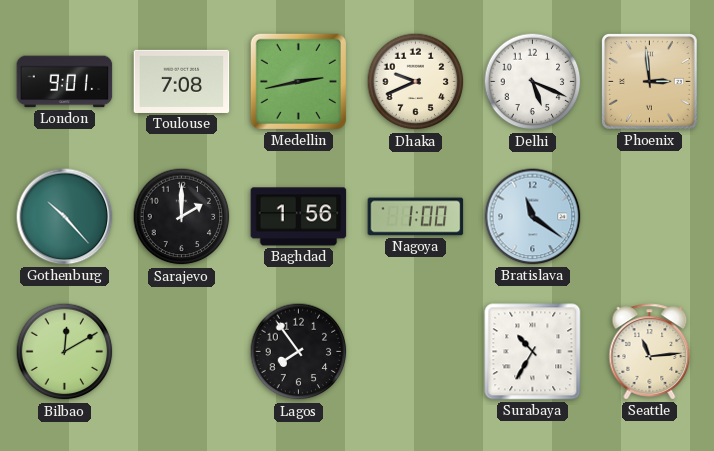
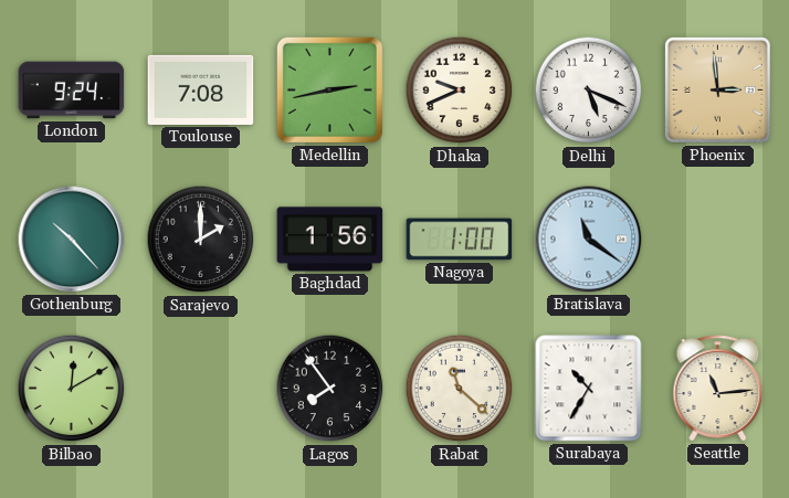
London: 9:01 -> 9:24 (72, 91)
Rabat: none -> 11:22 (460, 389)
